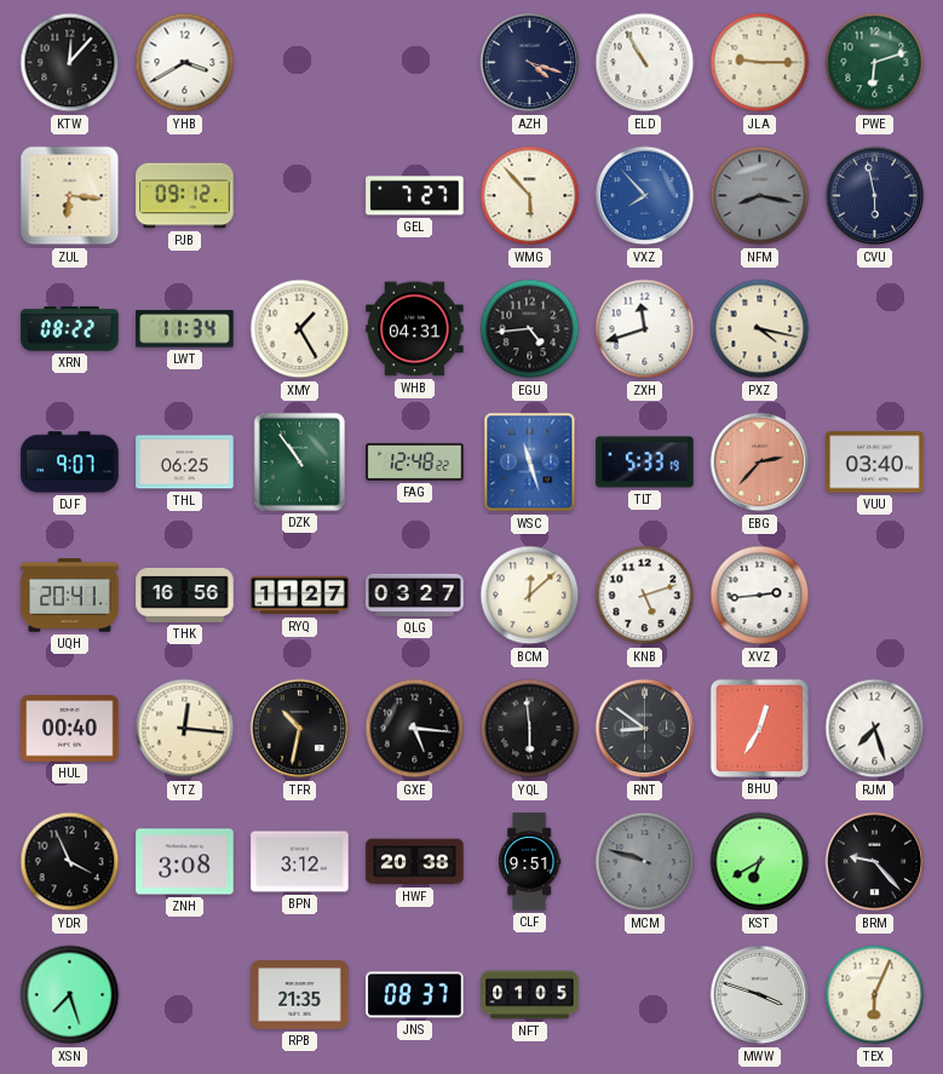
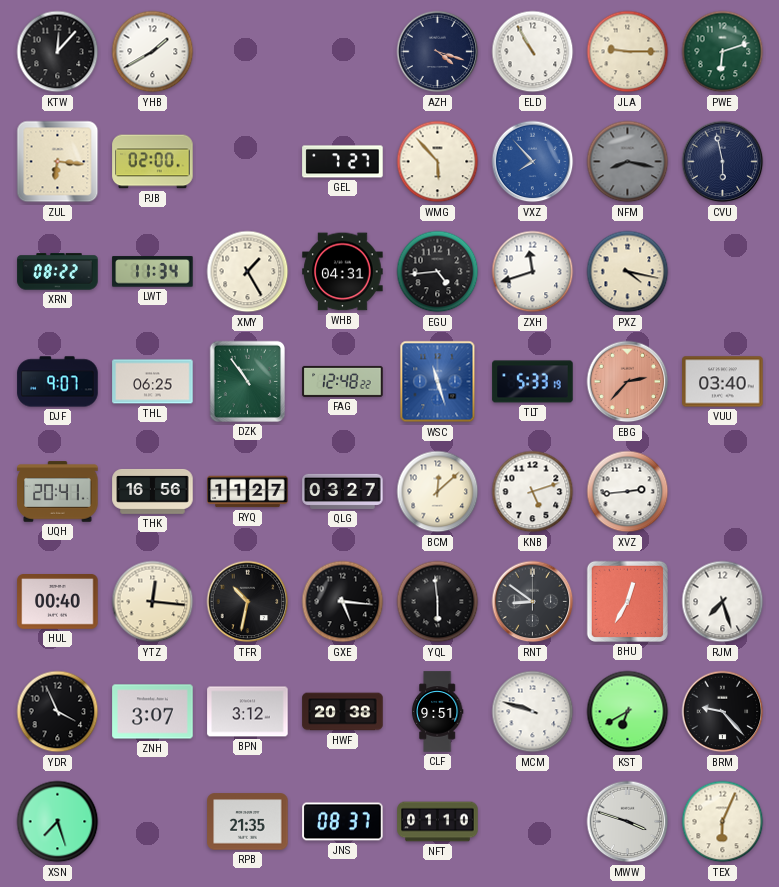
YHB: 3:40 -> 1:40 (153, 52)
PJB: 09:12 -> 02:00 (153, 162)
ZNH: 3:08 -> 3:07 (153, 712)
MCM dial: grey -> white (533, 712)
NFT: 01:05 -> 01:10 (438, 822)
